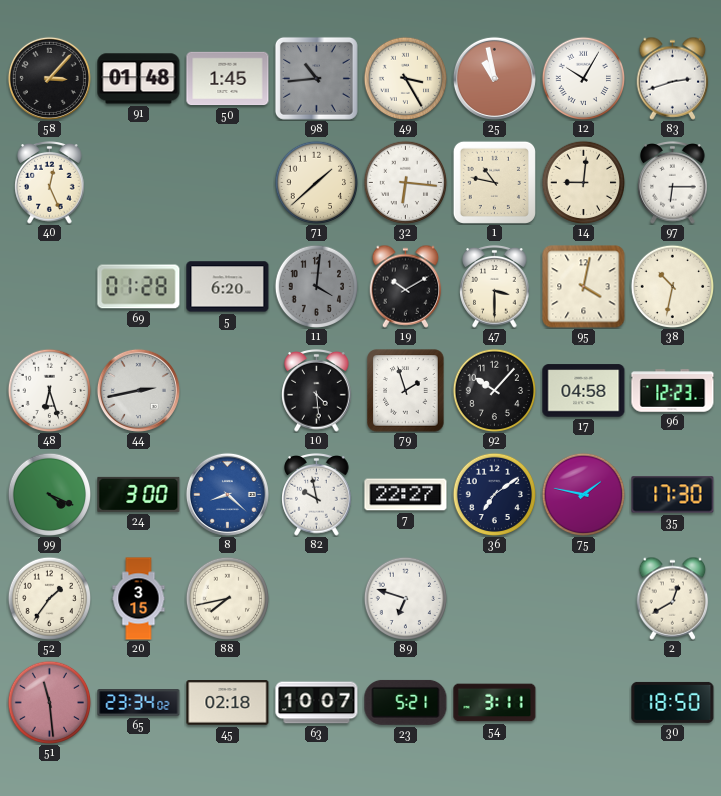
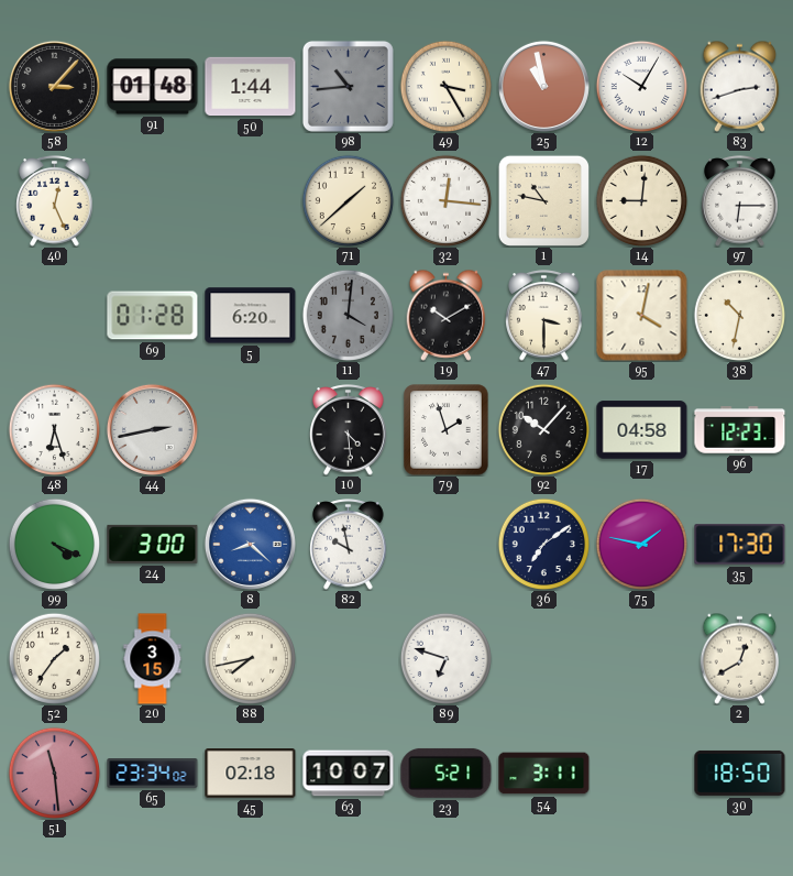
50: 1:45 -> 1:44 (251, 87)
32: 6:16 -> 12:16 (445, 200)
7: 22:27 -> none (406, 495)
